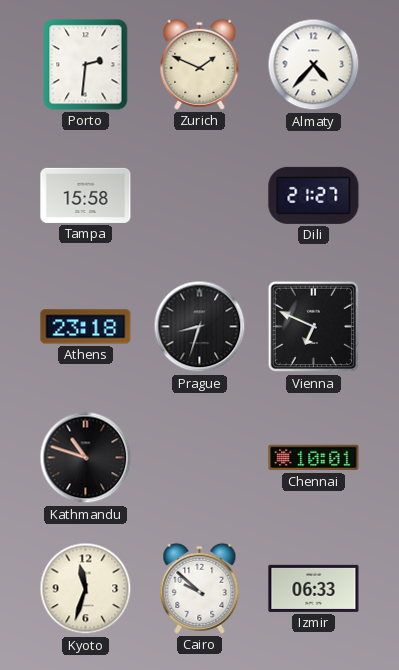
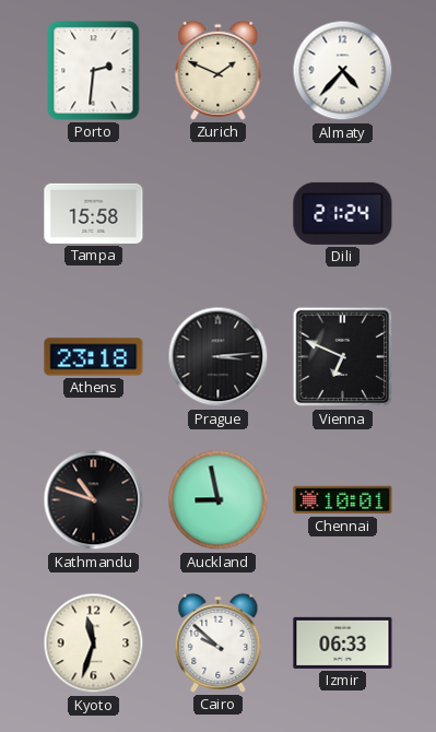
Dili: 21:27 -> 21:24 (343, 213)
Prague: 8:33 -> 3:14 (219, 357)
Auckland: none -> 8:58 (219, 500)
